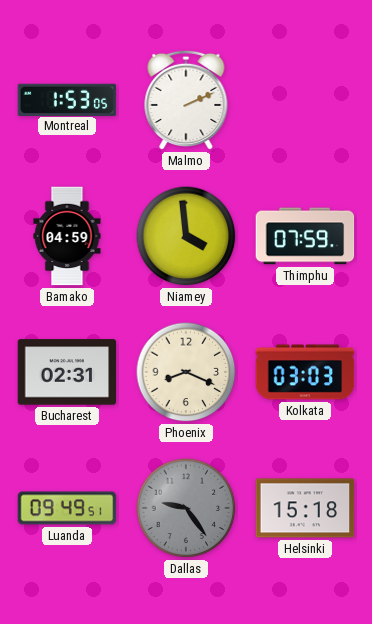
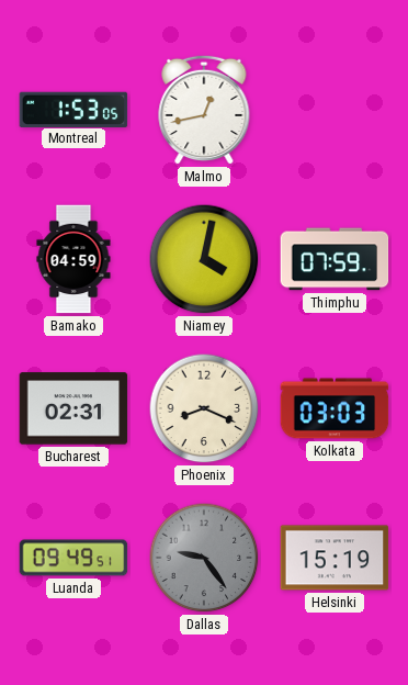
Malmo: 2:11 -> 12:43 (204, 110)
Niamey: 3:59 -> 4:02 (204, 259)
Helsinki: 15:18 -> 15:19 (335, 558)
